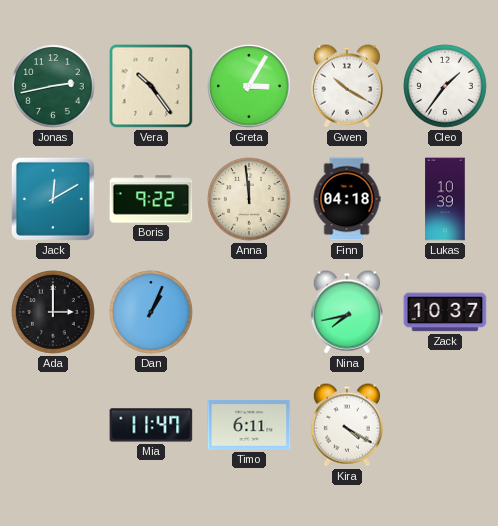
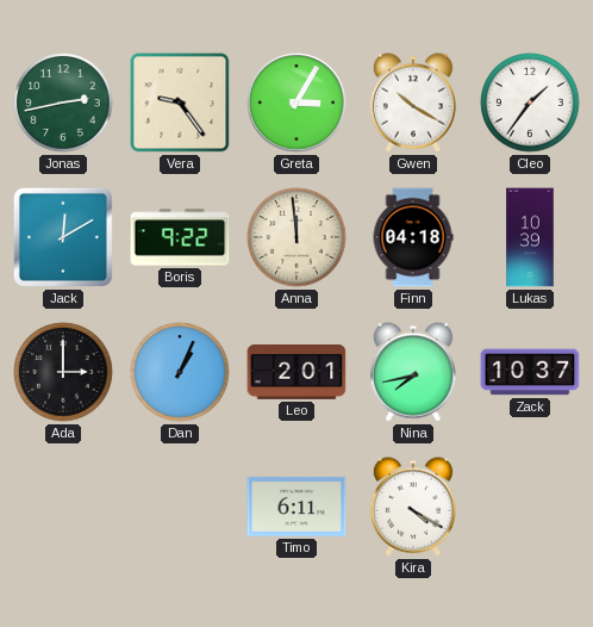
Vera: 10:24 -> 9:24 (180, 103)
Leo: none -> 2:01 (296, 373)
Mia: 11:47 -> none (151, 425)
